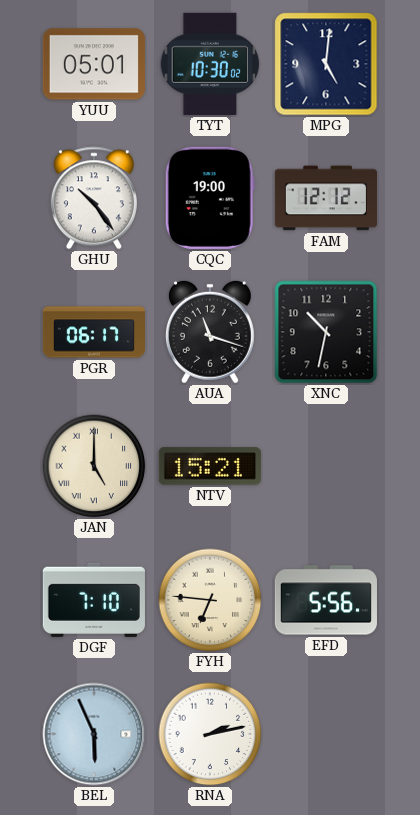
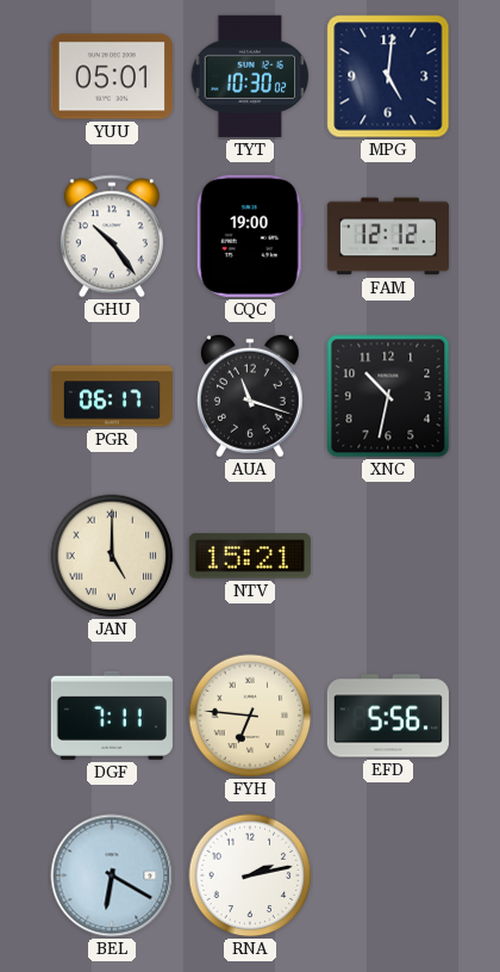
DGF: 7:10 -> 7:11 (112, 716)
BEL: 5:56 -> 6:20 (112, 875)
